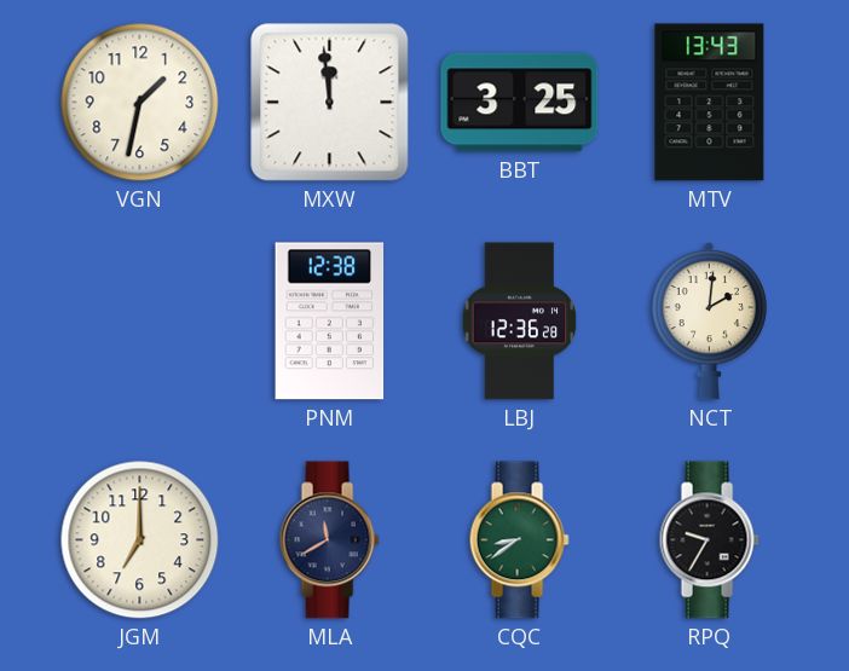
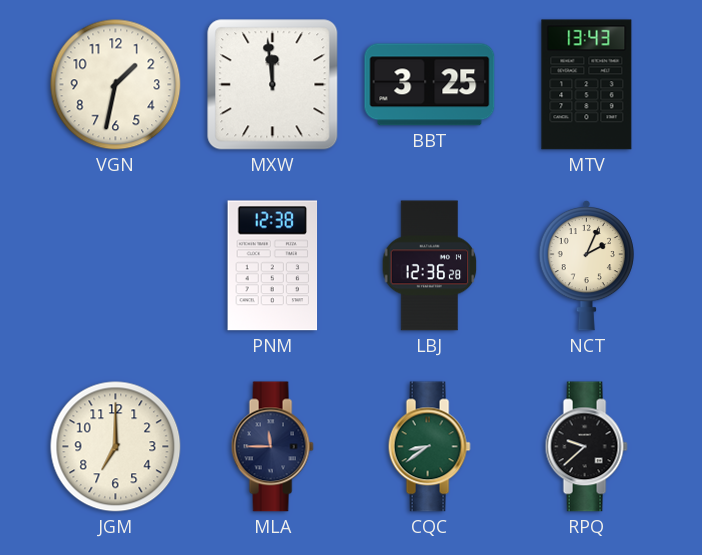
NCT: 2:01 -> 2:04 (586, 265)
MLA: 11:40 -> 11:45 (272, 447)
RPQ: 9:35 -> 9:38 (586, 447)
